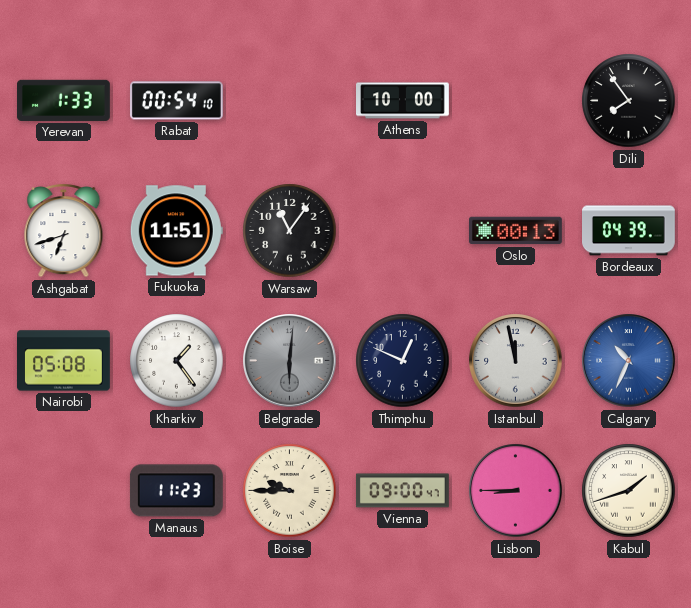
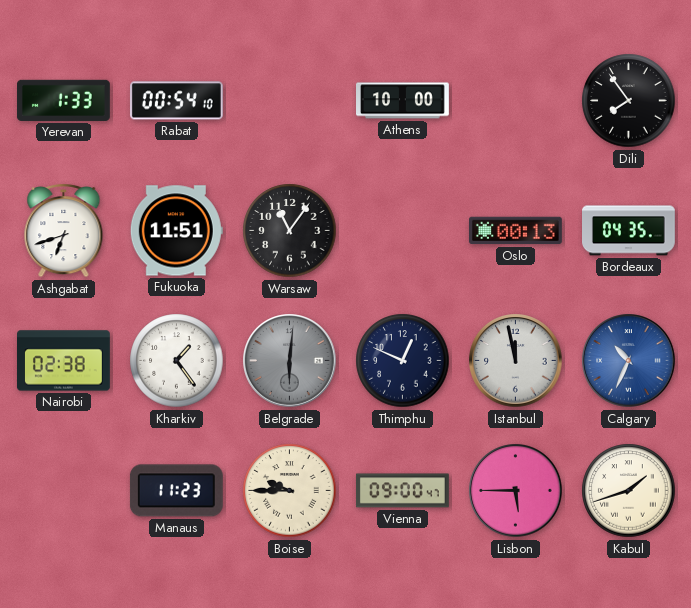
Bordeaux: 04:39 -> 04:35 (629, 231)
Nairobi: 05:08 -> 02:38 (64, 361)
Lisbon: 8:45 -> 5:45 (516, 491)
